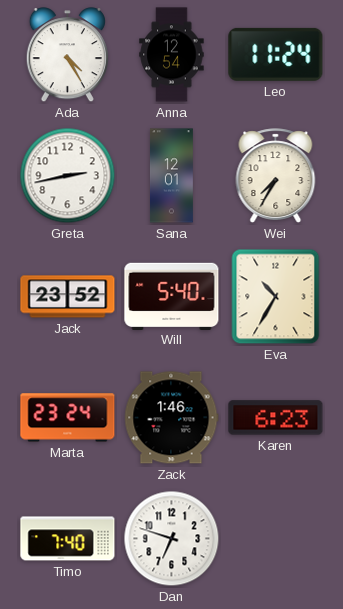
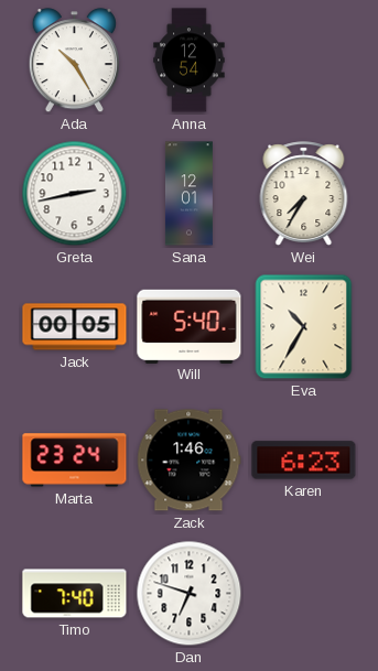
Ada: 4:25 -> 10:25 (74, 61)
Leo: 11:24 -> none (276, 54)
Jack: 23:52 -> 00:05 (75, 327)
